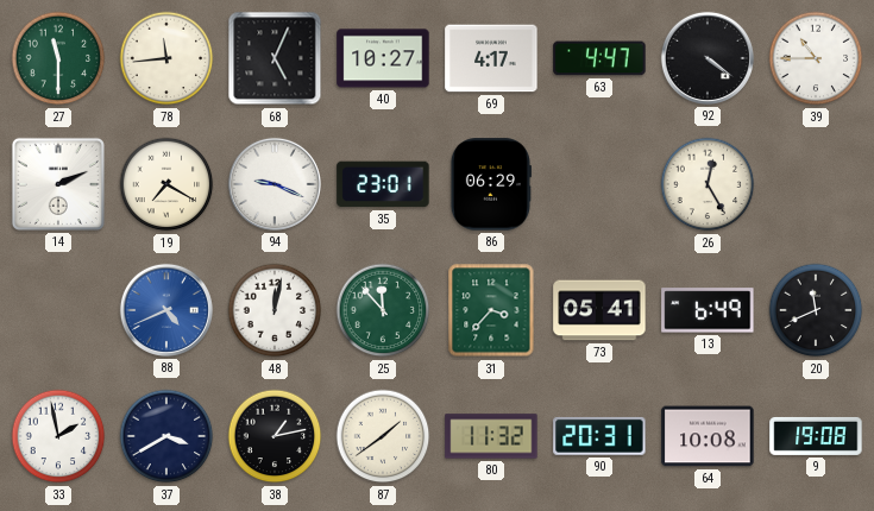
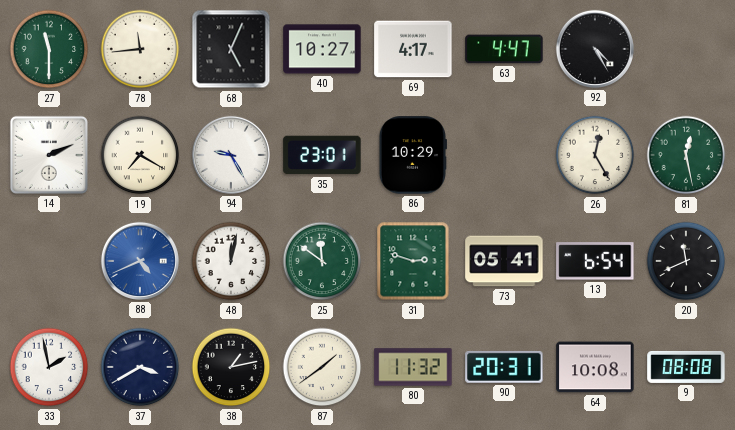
92: 4:21 -> 4:25 (595, 49)
39: 10:45 -> none (816, 58)
94: 9:19 -> 9:25 (231, 155)
86: 06:29 -> 10:29 (412, 155)
81: none -> 12:28 (686, 155)
25: 11:53 -> 11:51 (322, 261)
31: 3:37 -> 2:48 (413, 261)
13: 6:49 -> 6:54 (595, 261)
9: 19:08 -> 08:08 (686, 367)
